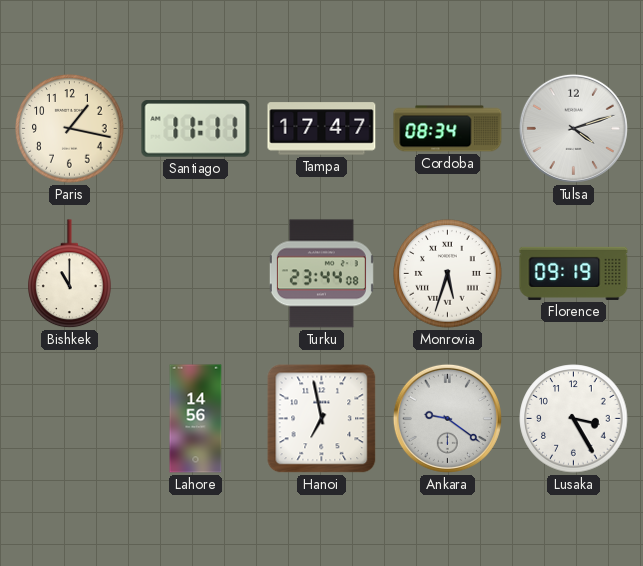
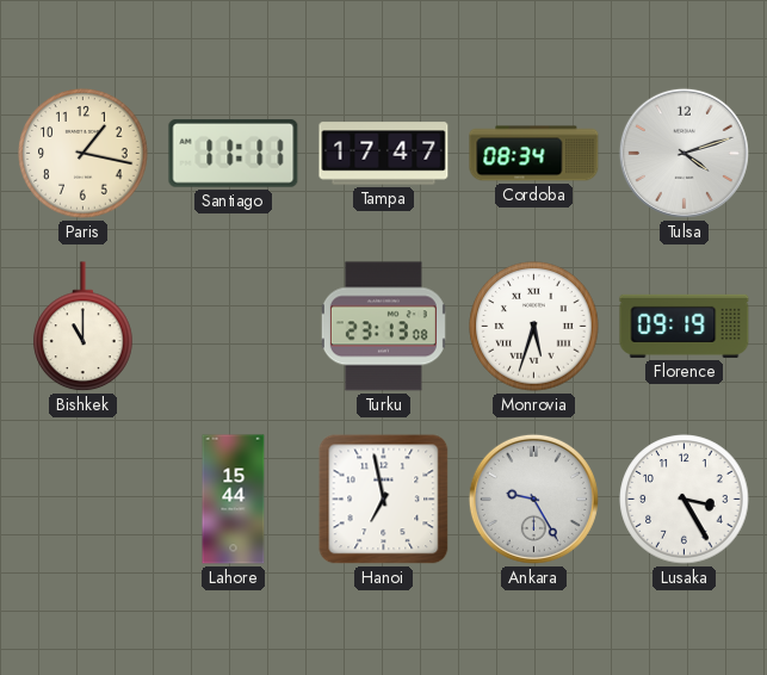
Turku: 23:44 -> 23:13 (383, 327)
Lahore: 14:56 -> 15:44 (234, 500)
Ankara: 9:21 -> 9:25 (533, 498)
